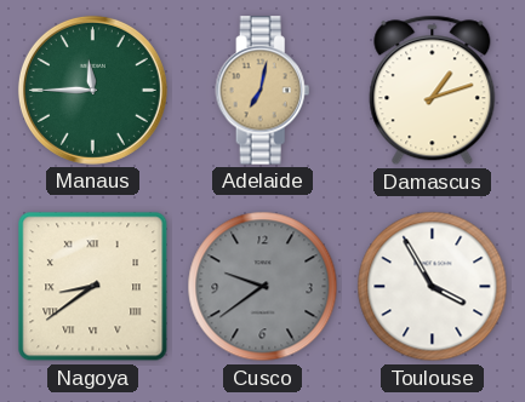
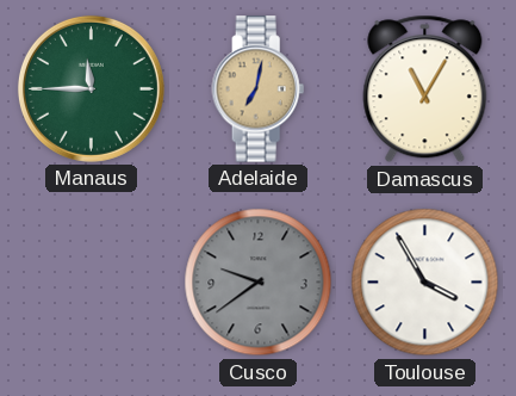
Damascus: 1:12 -> 11:05 (425, 89)
Nagoya: 8:39 -> none (93, 287)
